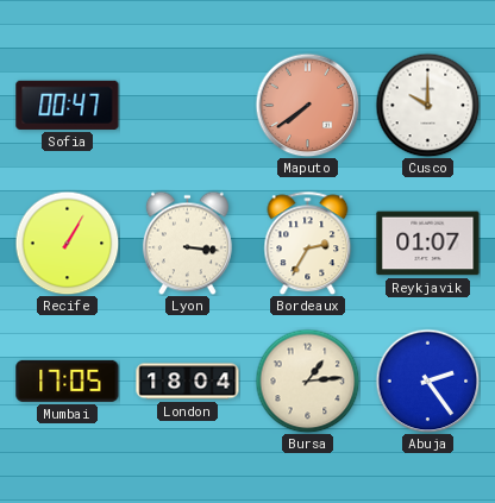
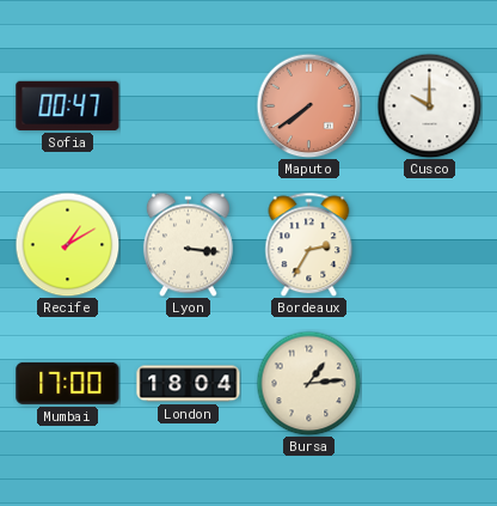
Recife: 1:05 -> 1:10 (67, 244)
Reykjavik: 01:07 -> none (428, 244)
Mumbai: 17:05 -> 17:00 (68, 383)
Abuja: 2:24 -> none (427, 381)
